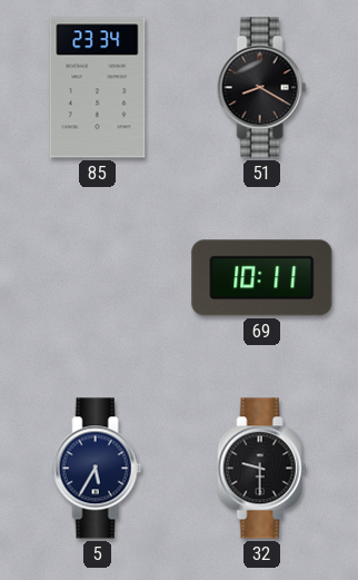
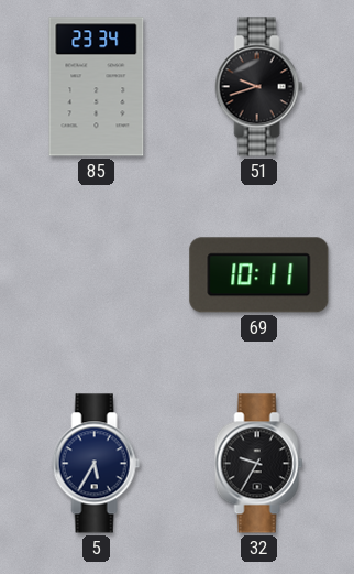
51: 8:20 -> 9:42 (259, 87)
32: 9:30 -> 9:35 (259, 464)
